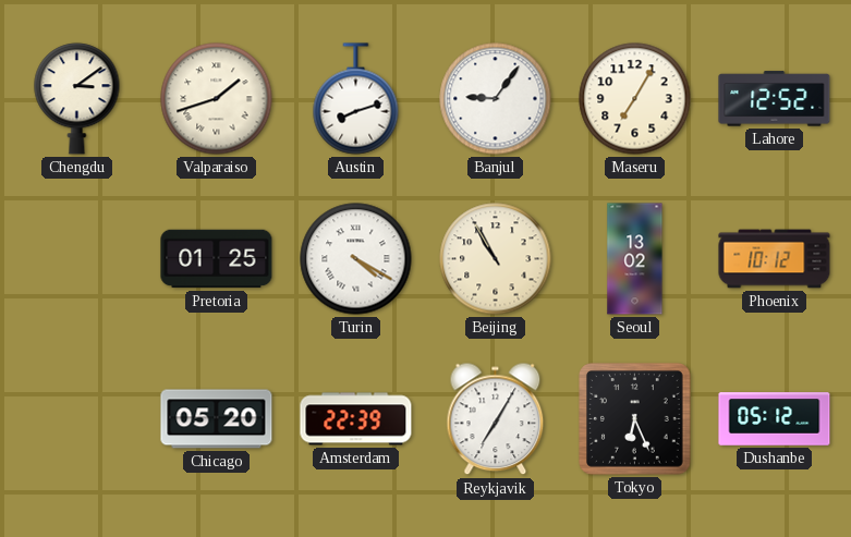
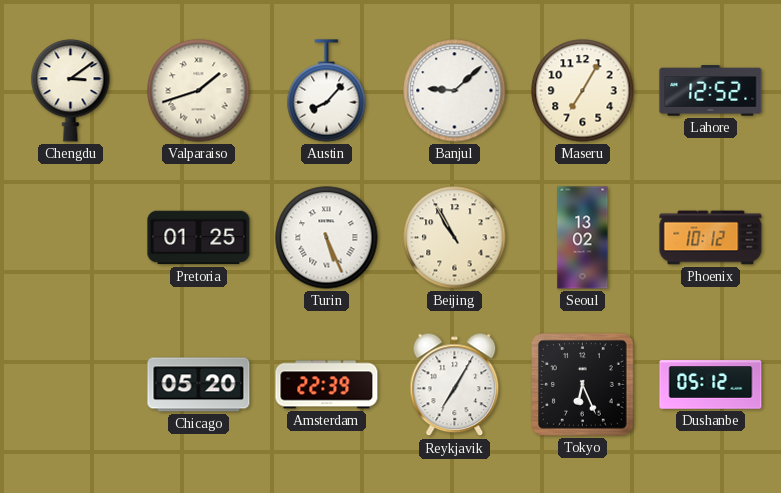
Austin: 8:12 -> 8:07 (327, 91)
Banjul: 9:06 -> 9:08 (455, 91)
Turin: 4:20 -> 5:26 (327, 238)
